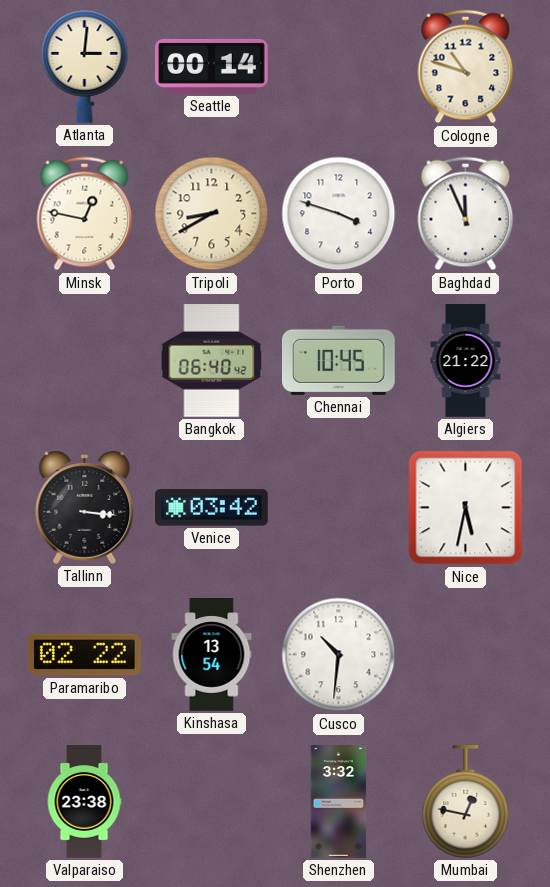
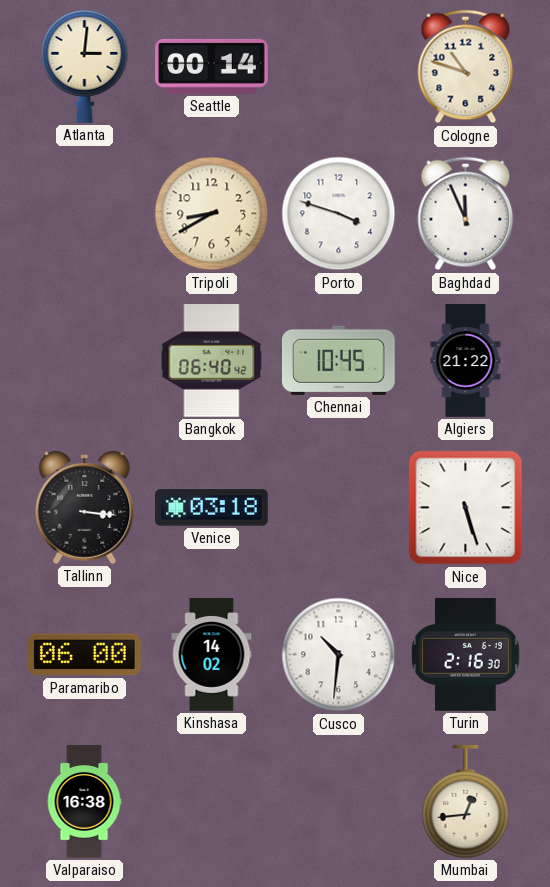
Minsk: 12:47 -> none (85, 214)
Venice: 03:42 -> 03:18 (212, 508)
Nice: 5:32 -> 5:27 (466, 508)
Paramaribo: 02:22 -> 06:00 (84, 655)
Kinshasa: 13:54 -> 14:02 (212, 655)
Turin: none -> 2:16 (466, 655)
Valparaiso: 23:38 -> 16:38 (84, 802)
Shenzhen: 3:32 -> none (339, 802)
Mumbai: 12:47 -> 12:44 (466, 802)
